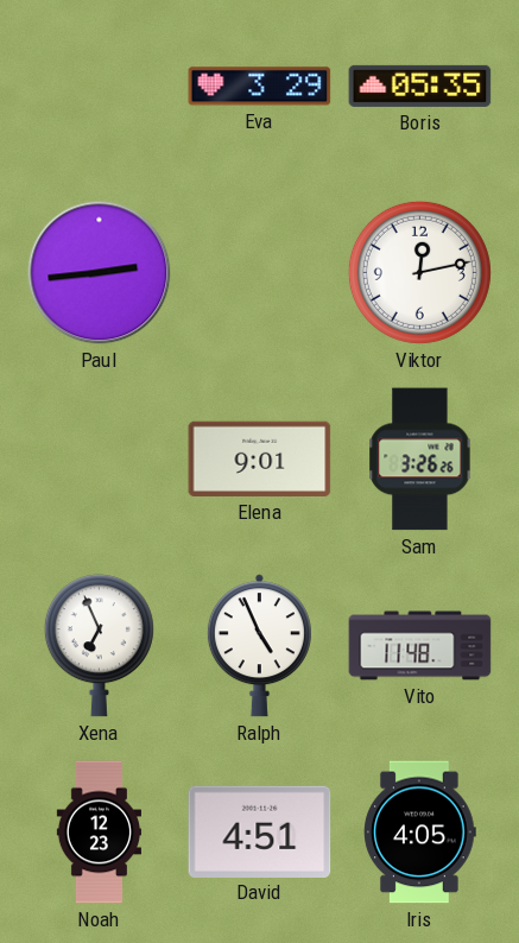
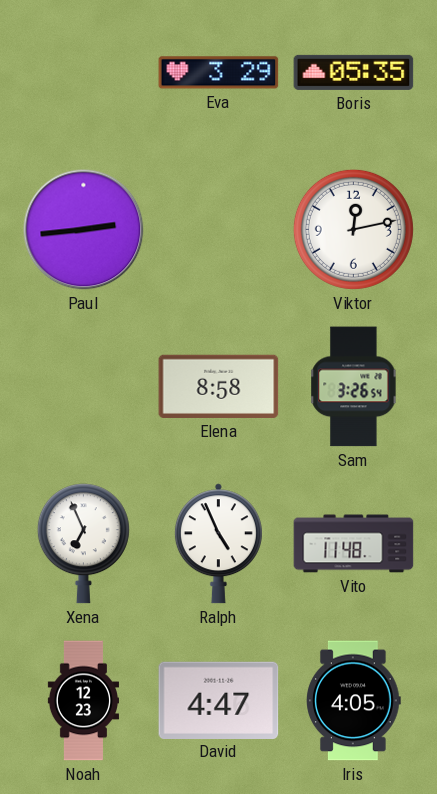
Elena: 9:01 -> 8:58 (219, 386)
Sam: 3:26:26 -> 3:26:54 (354, 387)
David: 4:51 -> 4:47 (219, 700)
